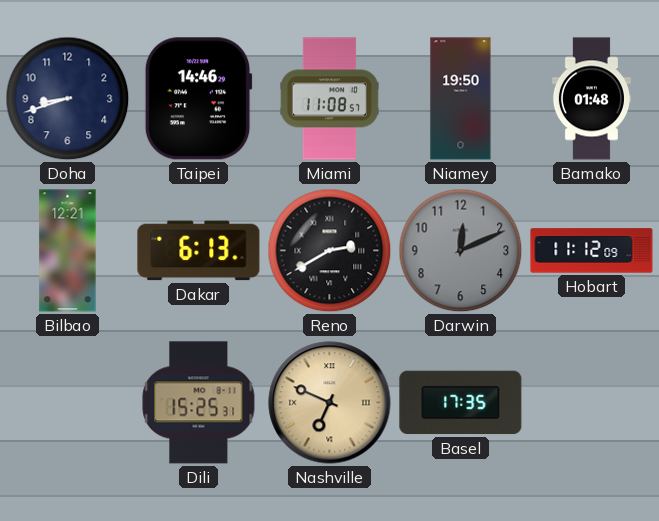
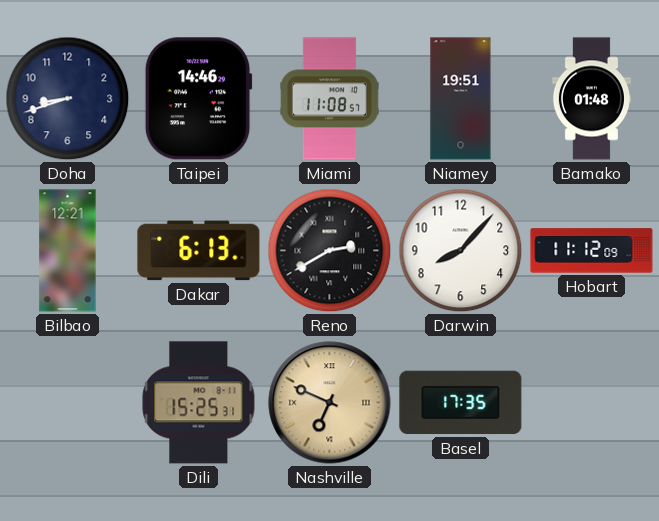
Niamey: 19:50 -> 19:51 (461, 99)
Darwin: 12:11 -> 8:07 (461, 251)
Darwin dial: grey -> white (461, 251)
